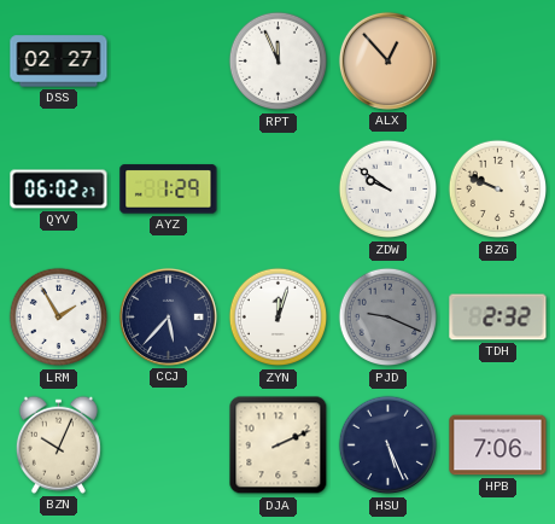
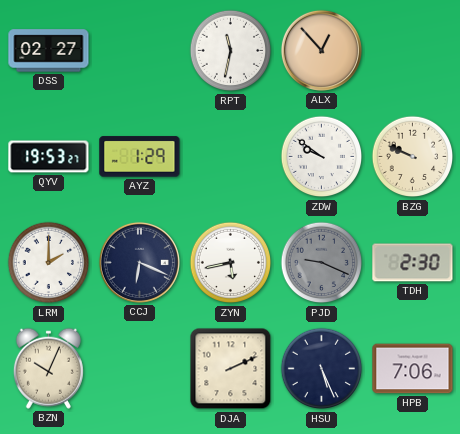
RPT: 11:56 -> 11:32 (231, 51)
QYV: 06:02 -> 19:53 (49, 157)
LRM: 1:55 -> 2:00 (49, 263)
CCJ: 5:37 -> 6:19 (139, 262)
ZYN: 12:03 -> 5:43 (231, 263)
TDH: 2:32 -> 2:30 (413, 263)
